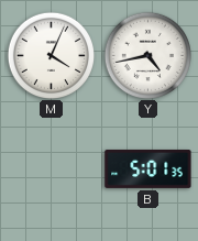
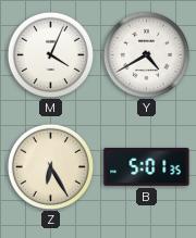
Y: 4:43 -> 4:40 (146, 54)
Z: none -> 6:25 (50, 166)
